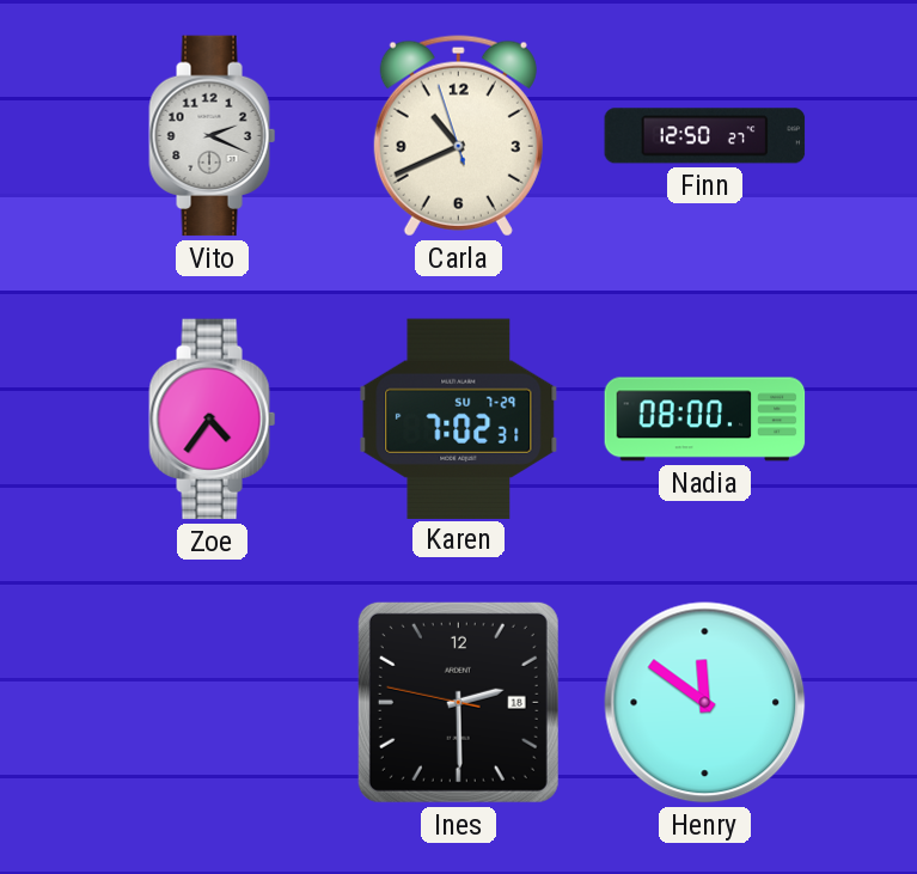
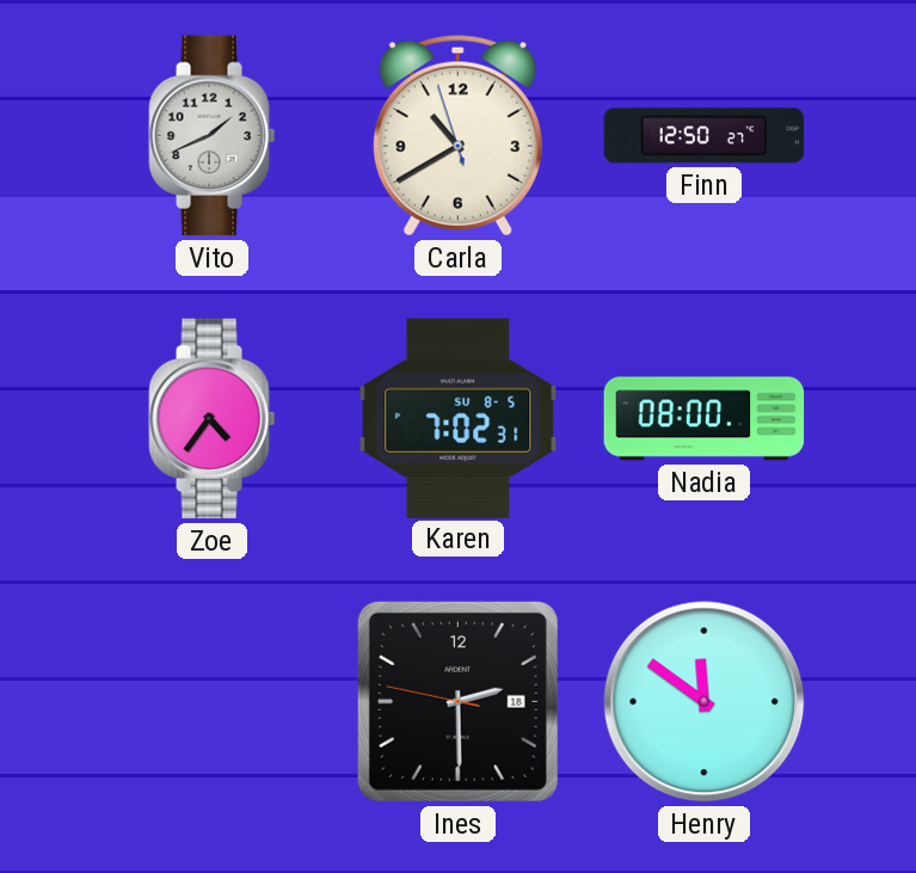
Vito: 2:19 -> 1:41 (213, 136)
Carla: 10:40 -> 10:39 (457, 136)
Karen date: SU 7-29 -> SU 8-5 (459, 418)
